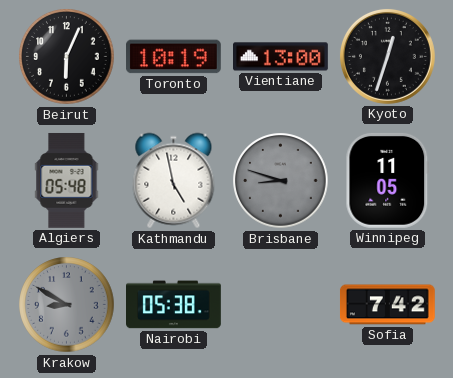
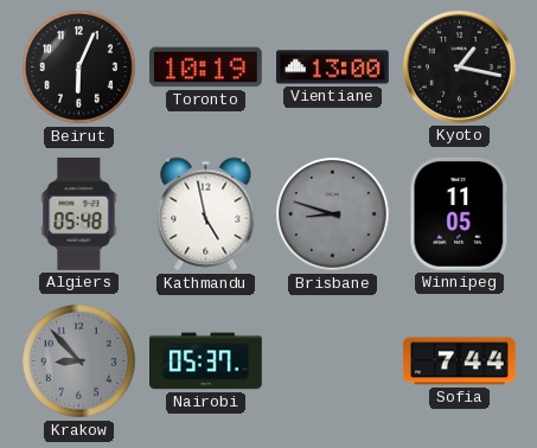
Kyoto: 12:33 -> 1:17 (459, 66)
Krakow: 8:50 -> 8:53 (79, 361)
Nairobi: 05:38 -> 05:37 (206, 361)
Sofia: 7:42 -> 7:44 (460, 361)
